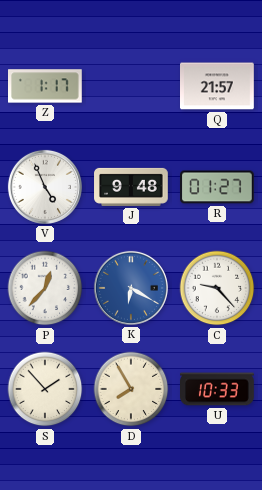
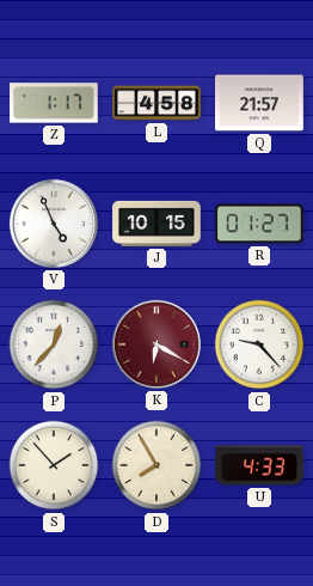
L: none -> 4:58 (156, 103)
J: 9:48 -> 10:15 (156, 224)
K dial: blue -> burgundy (156, 344)
U: 10:33 -> 4:33 (259, 465)
